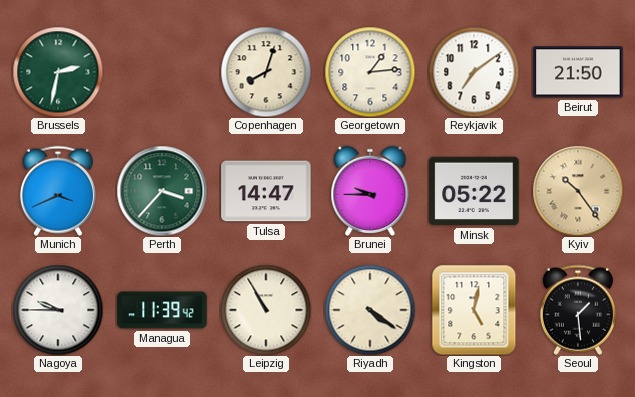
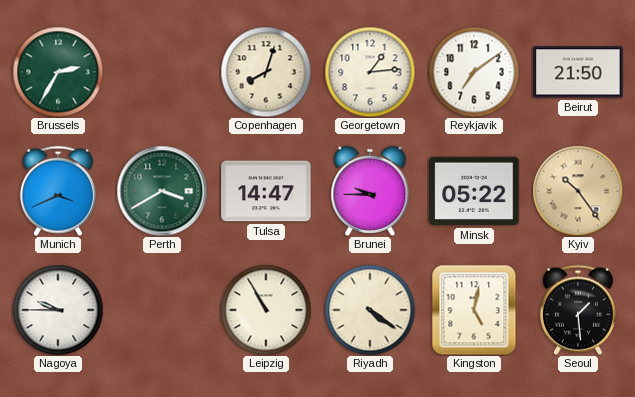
Brussels: 2:32 -> 2:35 (58, 72)
Perth: 3:37 -> 3:40 (162, 191)
Managua: 11:39 -> none (162, 310)
